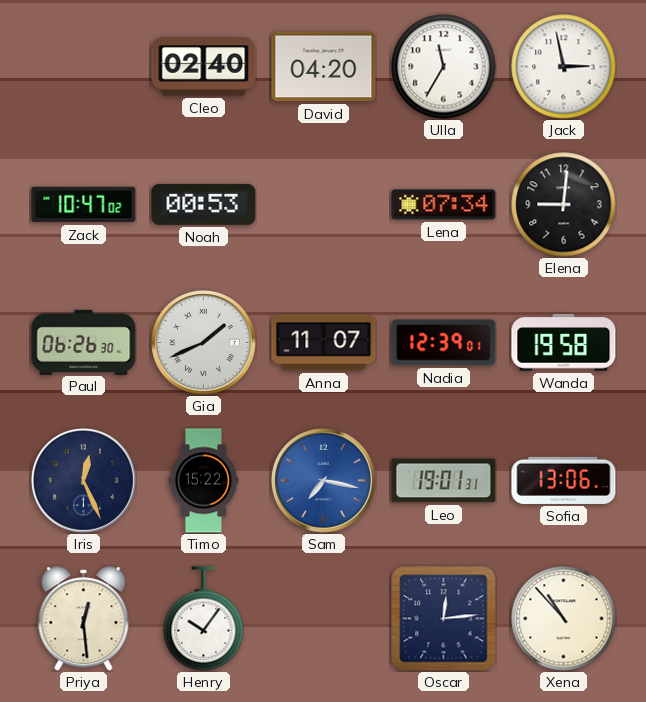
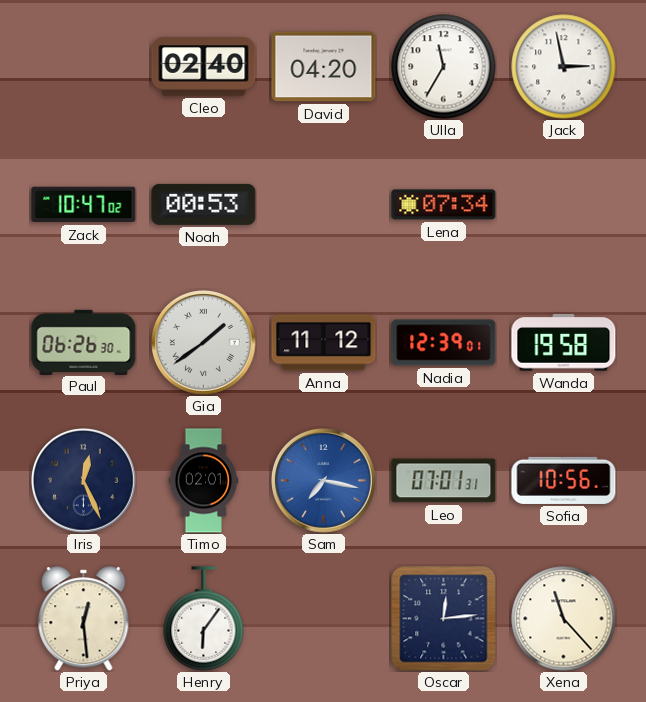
Elena: 9:01 -> none (564, 205)
Gia: 1:41 -> 1:39 (204, 343)
Anna: 11:07 -> 11:12 (324, 343)
Timo: 15:22 -> 02:01 (204, 481)
Leo: 19:01 -> 07:01 (444, 481)
Sofia: 13:06 -> 10:56 (564, 480)
Henry: 10:06 -> 6:06 (204, 619)
Xena: 10:53 -> 11:23 (564, 619)
